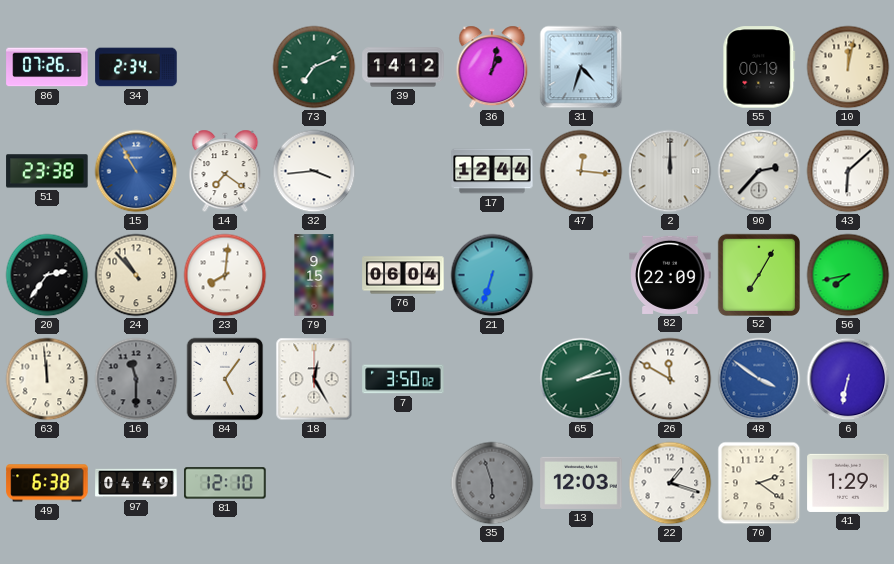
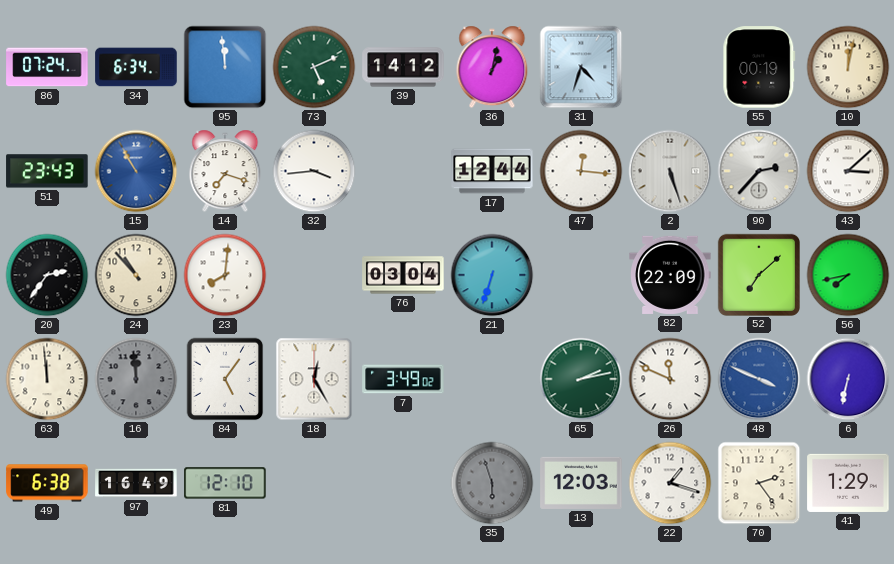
86: 07:26 -> 07:24 (47, 67)
34: 2:34 -> 6:34 (136, 67)
95: none -> 11:59 (225, 67)
73: 7:11 -> 5:11 (314, 67)
51: 23:38 -> 23:43 (47, 171)
14: 7:21 -> 7:18 (225, 171)
2: 12:00 -> 5:27 (670, 171)
43: 6:08 -> 3:08 (848, 171)
79: 9:15 -> none (314, 275)
76: 06:04 -> 03:04 (403, 275)
52: 7:05 -> 7:08 (758, 274)
16: 11:30 -> 11:59 (136, 379)
7: 3:50 -> 3:49 (403, 379)
26: 11:50 -> 11:49 (670, 379)
48: 3:51 -> 3:49 (759, 379)
97: 04:49 -> 16:49 (136, 483)
70: 2:21 -> 2:24 (759, 483)
